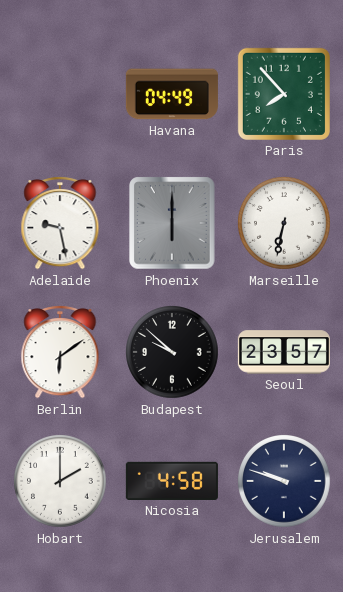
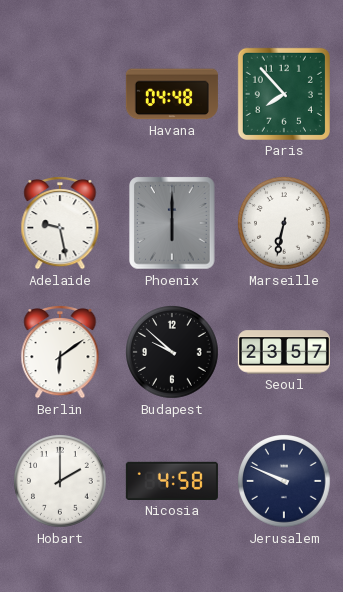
Havana: 04:49 -> 04:48 (172, 94)
Jerusalem: 9:48 -> 9:49 (285, 482)
